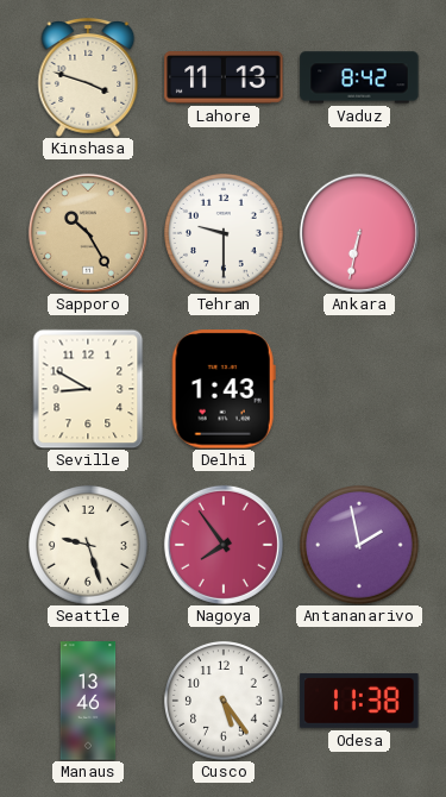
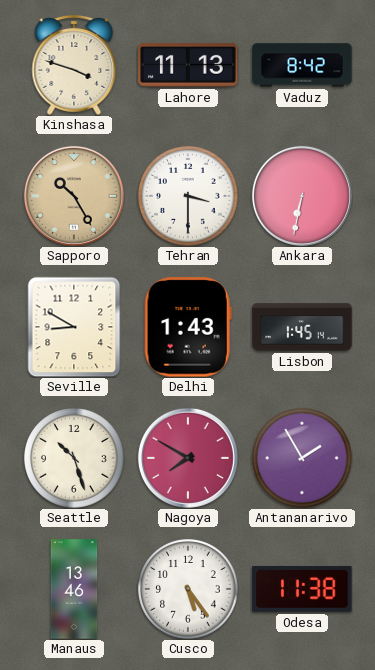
Tehran: 9:30 -> 3:30 (188, 196)
Lisbon: none -> 1:45 (302, 327)
Seattle: 9:27 -> 10:27 (74, 458)
Nagoya: 7:54 -> 7:50 (188, 458)
Antananarivo: 1:58 -> 1:55 (302, 458)
